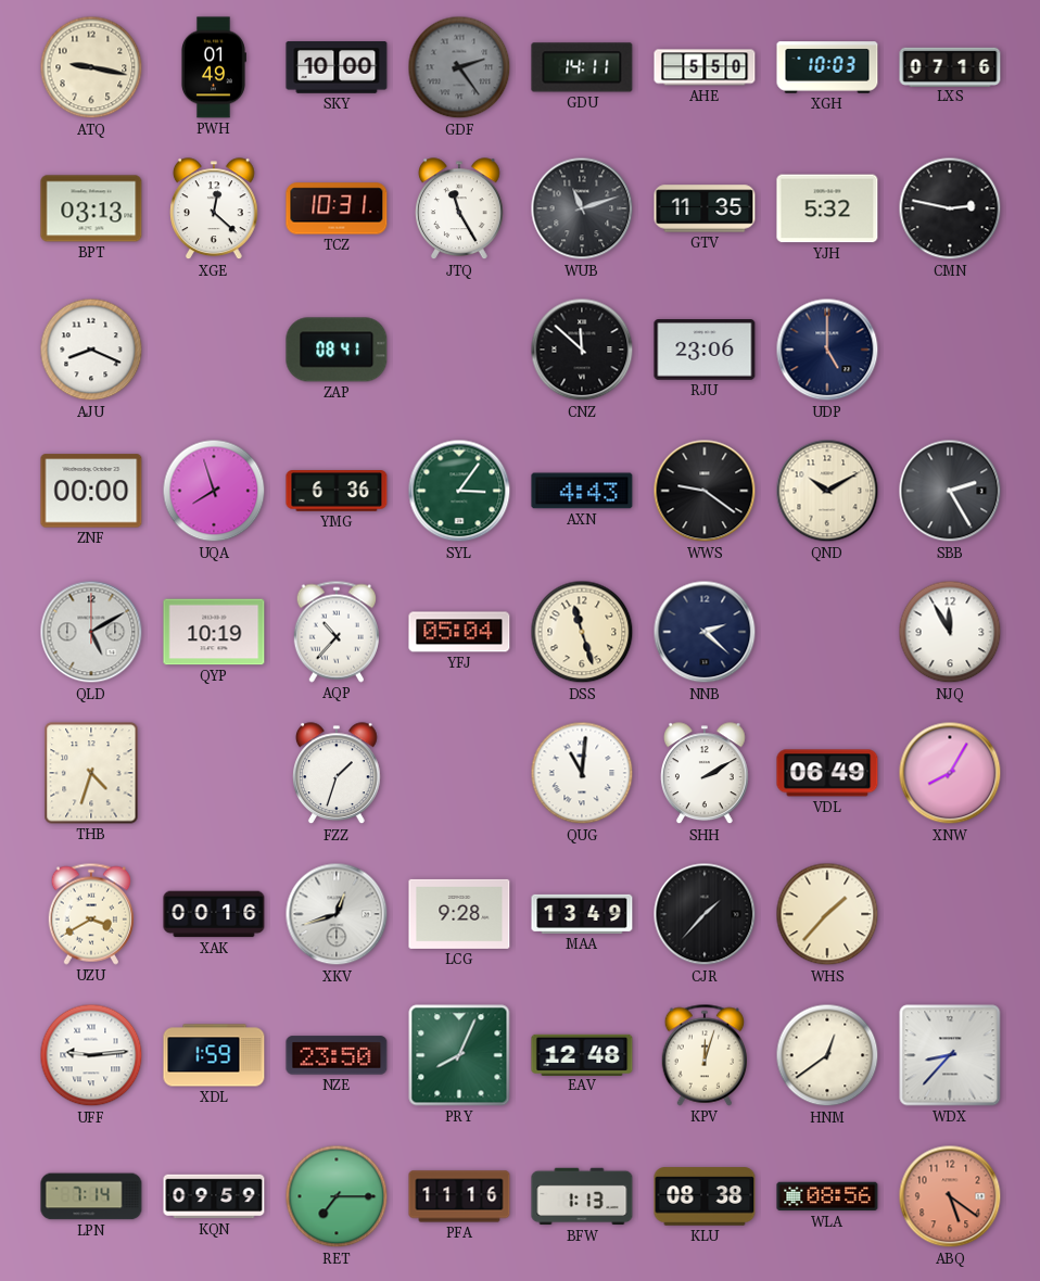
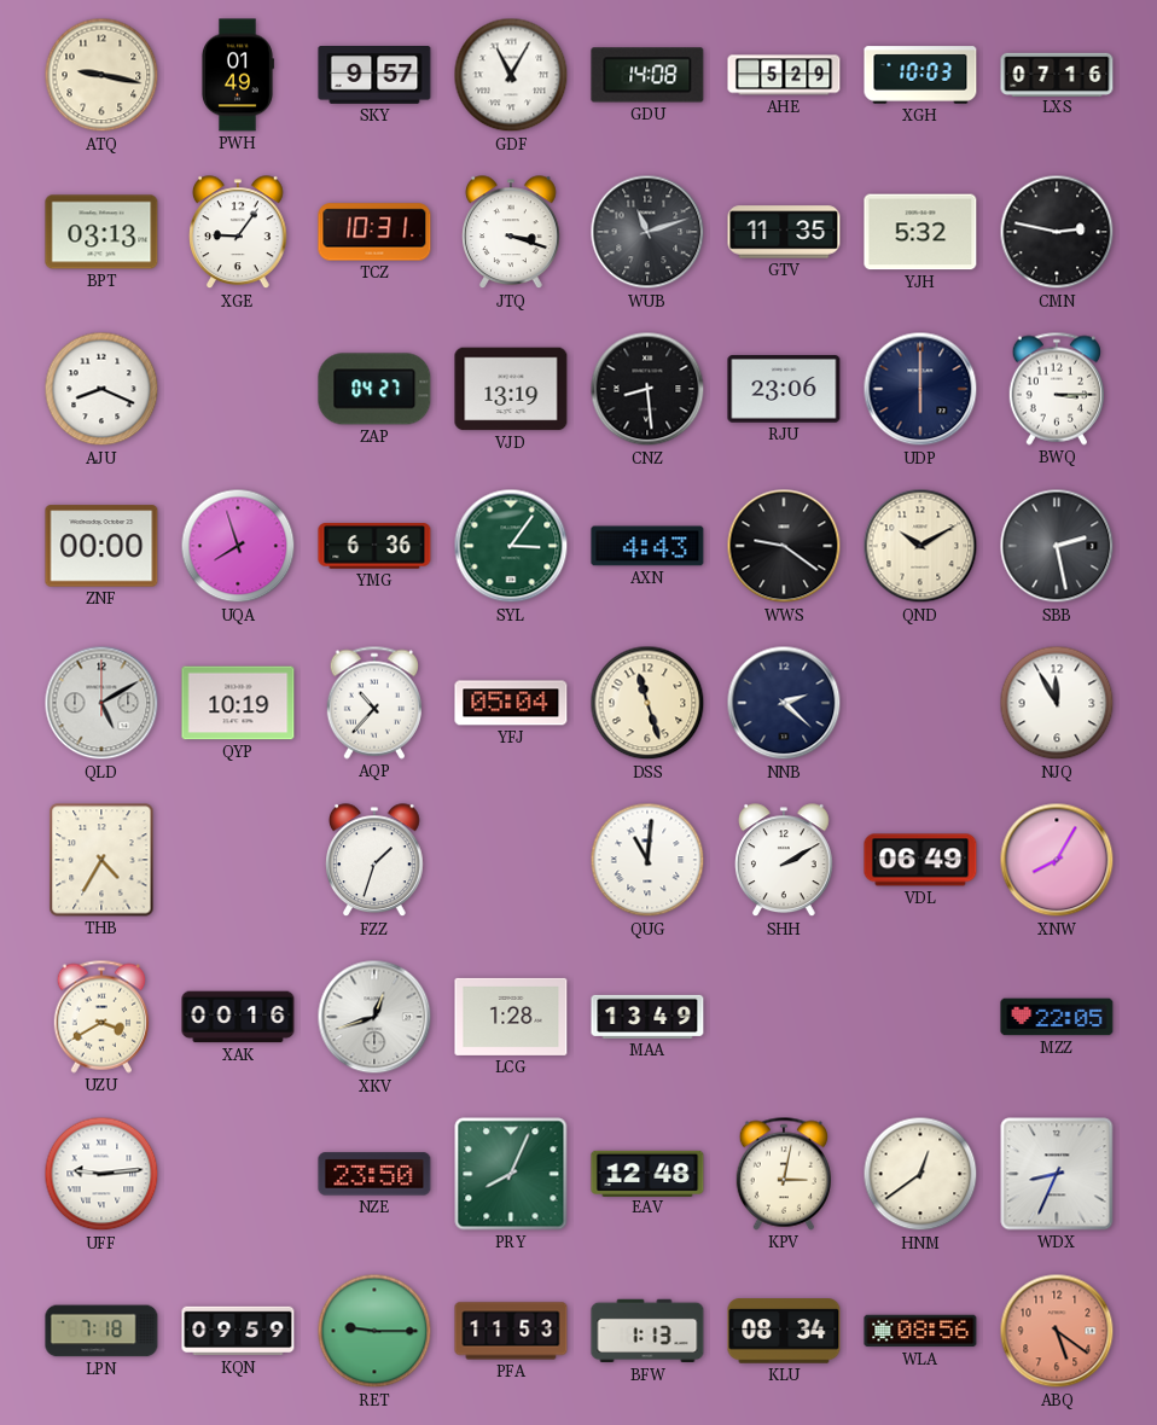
SKY: 10:00 -> 9:57 (374, 76)
GDF: 2:24 -> 11:05 (511, 75)
GDF dial: grey -> white (511, 75)
GDU: 14:11 -> 14:08 (647, 75)
AHE: 5:50 -> 5:29 (784, 75)
XGE: 12:22 -> 9:06 (239, 233)
JTQ: 11:25 -> 3:18 (512, 233)
ZAP: 08:41 -> 04:27 (374, 389)
VJD: none -> 13:19 (511, 389)
CNZ: 11:52 -> 8:29 (647, 389)
UDP: 5:00 -> 6:00 (920, 389)
BWQ: none -> 3:15 (1056, 389)
SBB: 2:25 -> 2:28 (1057, 546)
THB: 4:33 -> 4:35 (101, 860)
LCG: 9:28 -> 1:28 (511, 1017)
CJR: 1:37 -> none (705, 914)
WHS: 1:37 -> none (827, 914)
MZZ: none -> 22:05 (1057, 1017)
XDL: 1:59 -> none (214, 1055)
KPV: 12:03 -> 3:02 (783, 1174)
WDX: 8:37 -> 8:34 (1057, 1174)
LPN: 7:14 -> 7:18 (101, 1331)
RET: 7:15 -> 9:15 (374, 1331)
PFA: 11:16 -> 11:53 (511, 1331)
KLU: 08:38 -> 08:34 (784, 1331)
